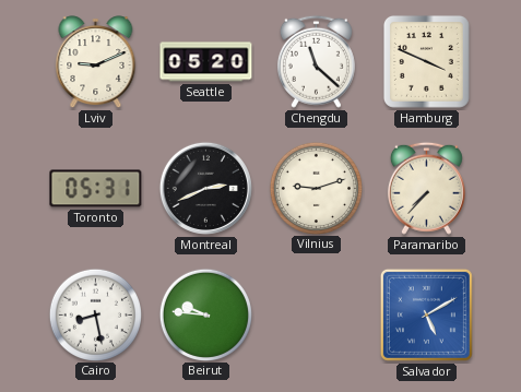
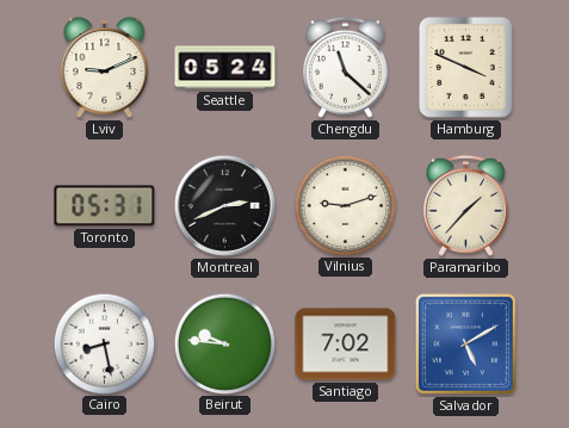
Seattle: 05:20 -> 05:24 (225, 68)
Paramaribo: 7:37 -> 1:37 (465, 205)
Santiago: none -> 7:02 (346, 345)
